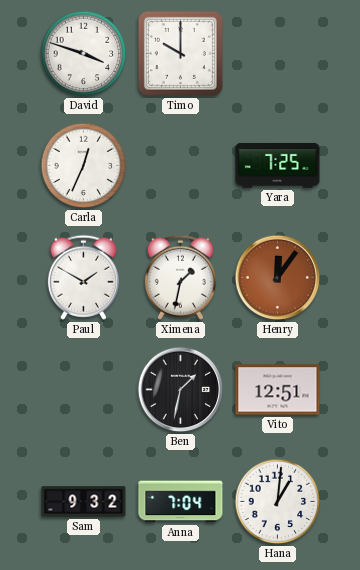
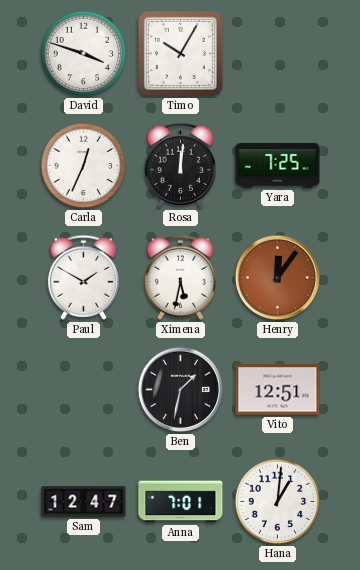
Timo: 10:00 -> 10:05 (180, 53)
Rosa: none -> 12:01 (180, 165)
Ximena: 1:32 -> 5:32 (180, 277)
Sam: 9:32 -> 12:47 (84, 502)
Anna: 7:04 -> 7:01 (181, 502)
